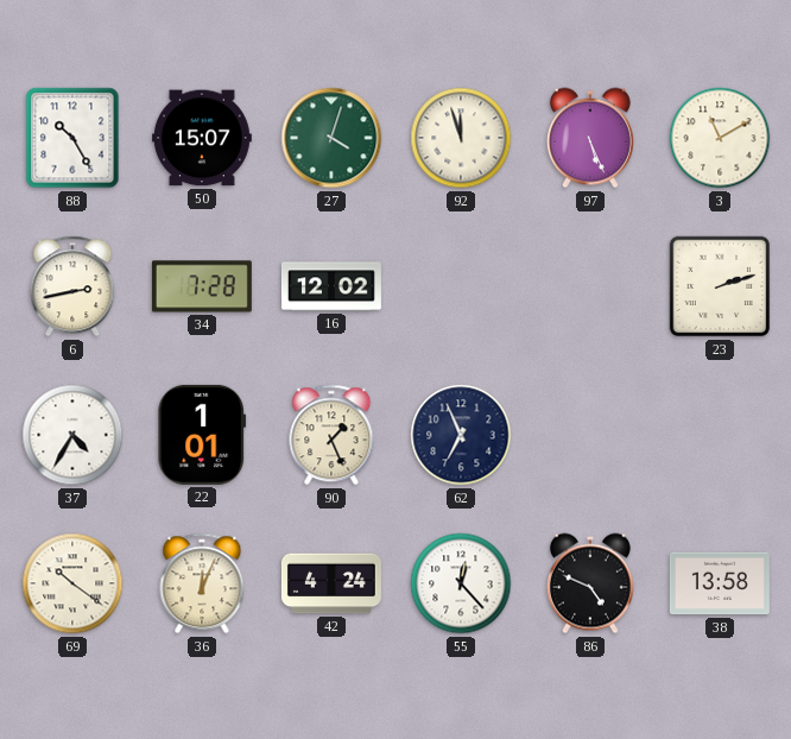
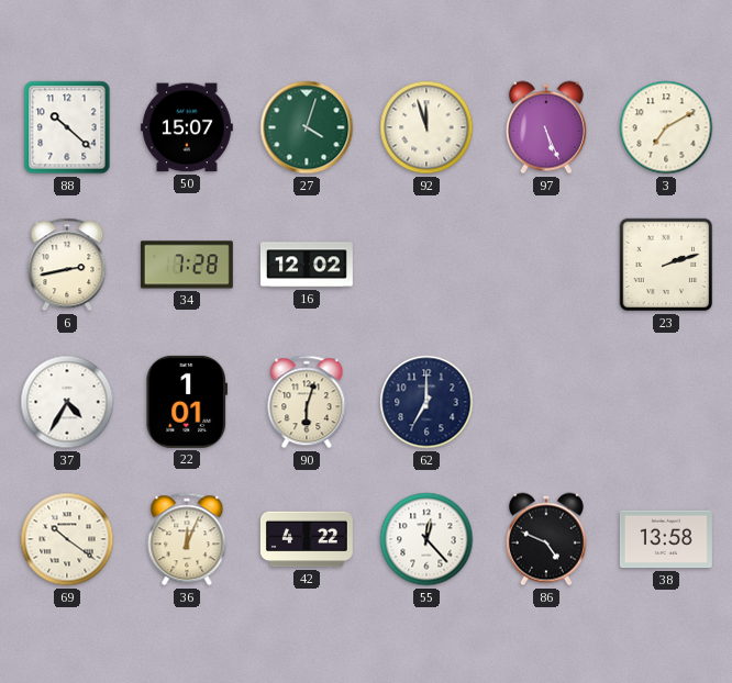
88: 10:25 -> 10:22 (67, 127)
3: 11:10 -> 7:10 (666, 127)
90: 1:26 -> 6:03 (307, 402)
62: 6:56 -> 7:00 (426, 402)
42: 4:24 -> 4:22 (307, 539)
